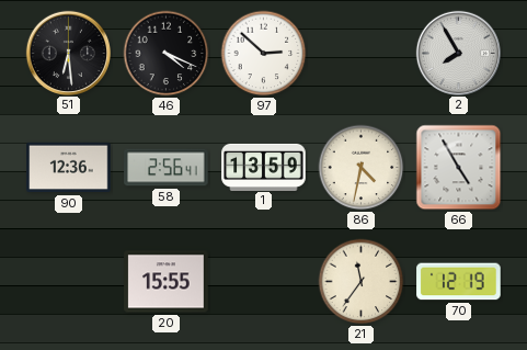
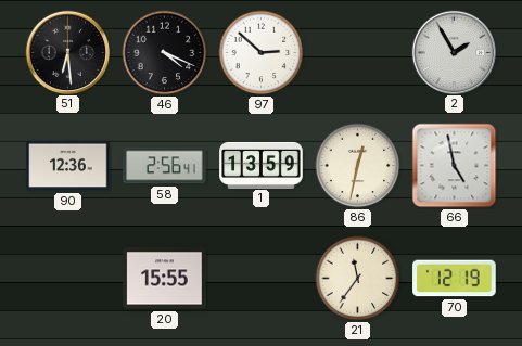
2: 7:55 -> 1:55 (454, 52)
86: 4:32 -> 12:32 (358, 166)
66: 4:55 -> 4:58 (455, 166)
